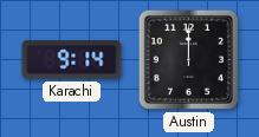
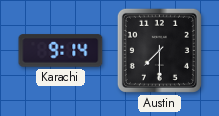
Austin: 12:00 -> 7:30 (159, 50)
